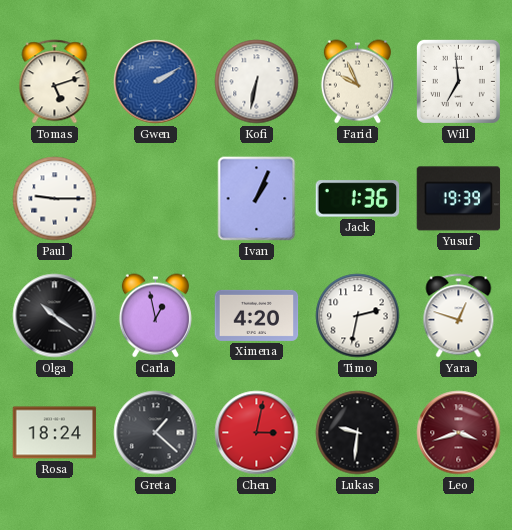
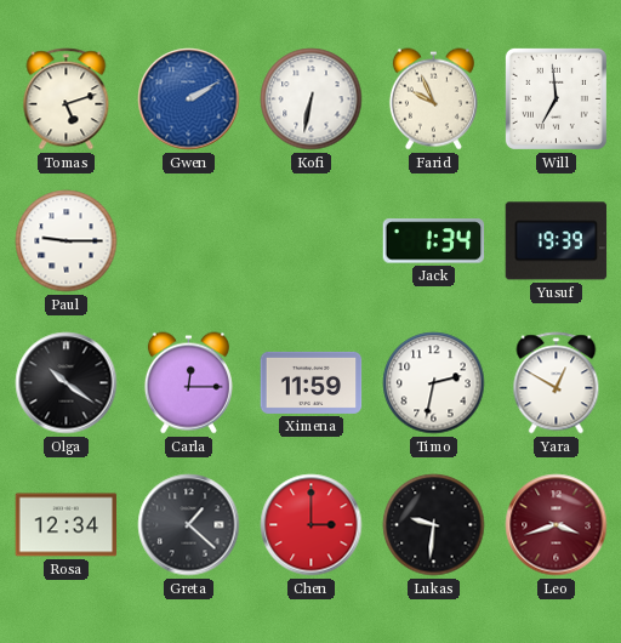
Ivan: 1:04 -> none (257, 199)
Jack: 1:36 -> 1:34 (434, 241)
Carla: 12:58 -> 12:15 (188, 383)
Ximena: 4:20 -> 11:59 (312, 382)
Yara: 12:48 -> 12:50 (557, 383)
Rosa: 18:24 -> 12:34 (67, 525)
Chen: 3:02 -> 3:00 (312, 525)
